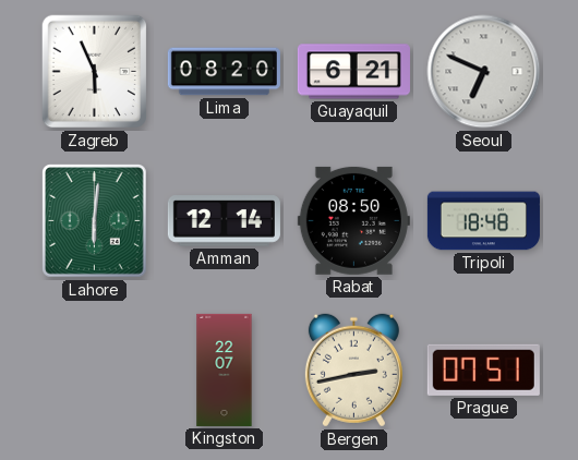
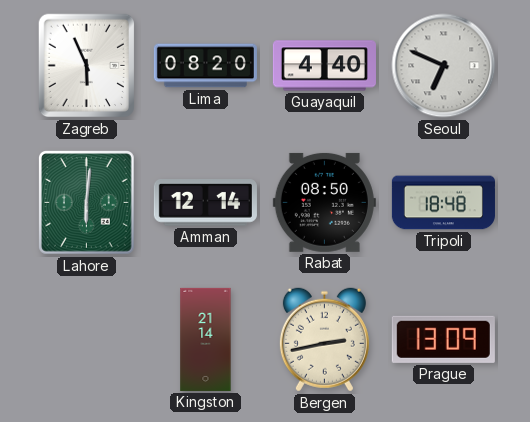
Guayaquil: 6:21 -> 4:40 (324, 66)
Kingston: 22:07 -> 21:14 (206, 339)
Prague: 07:51 -> 13:09 (443, 339)
